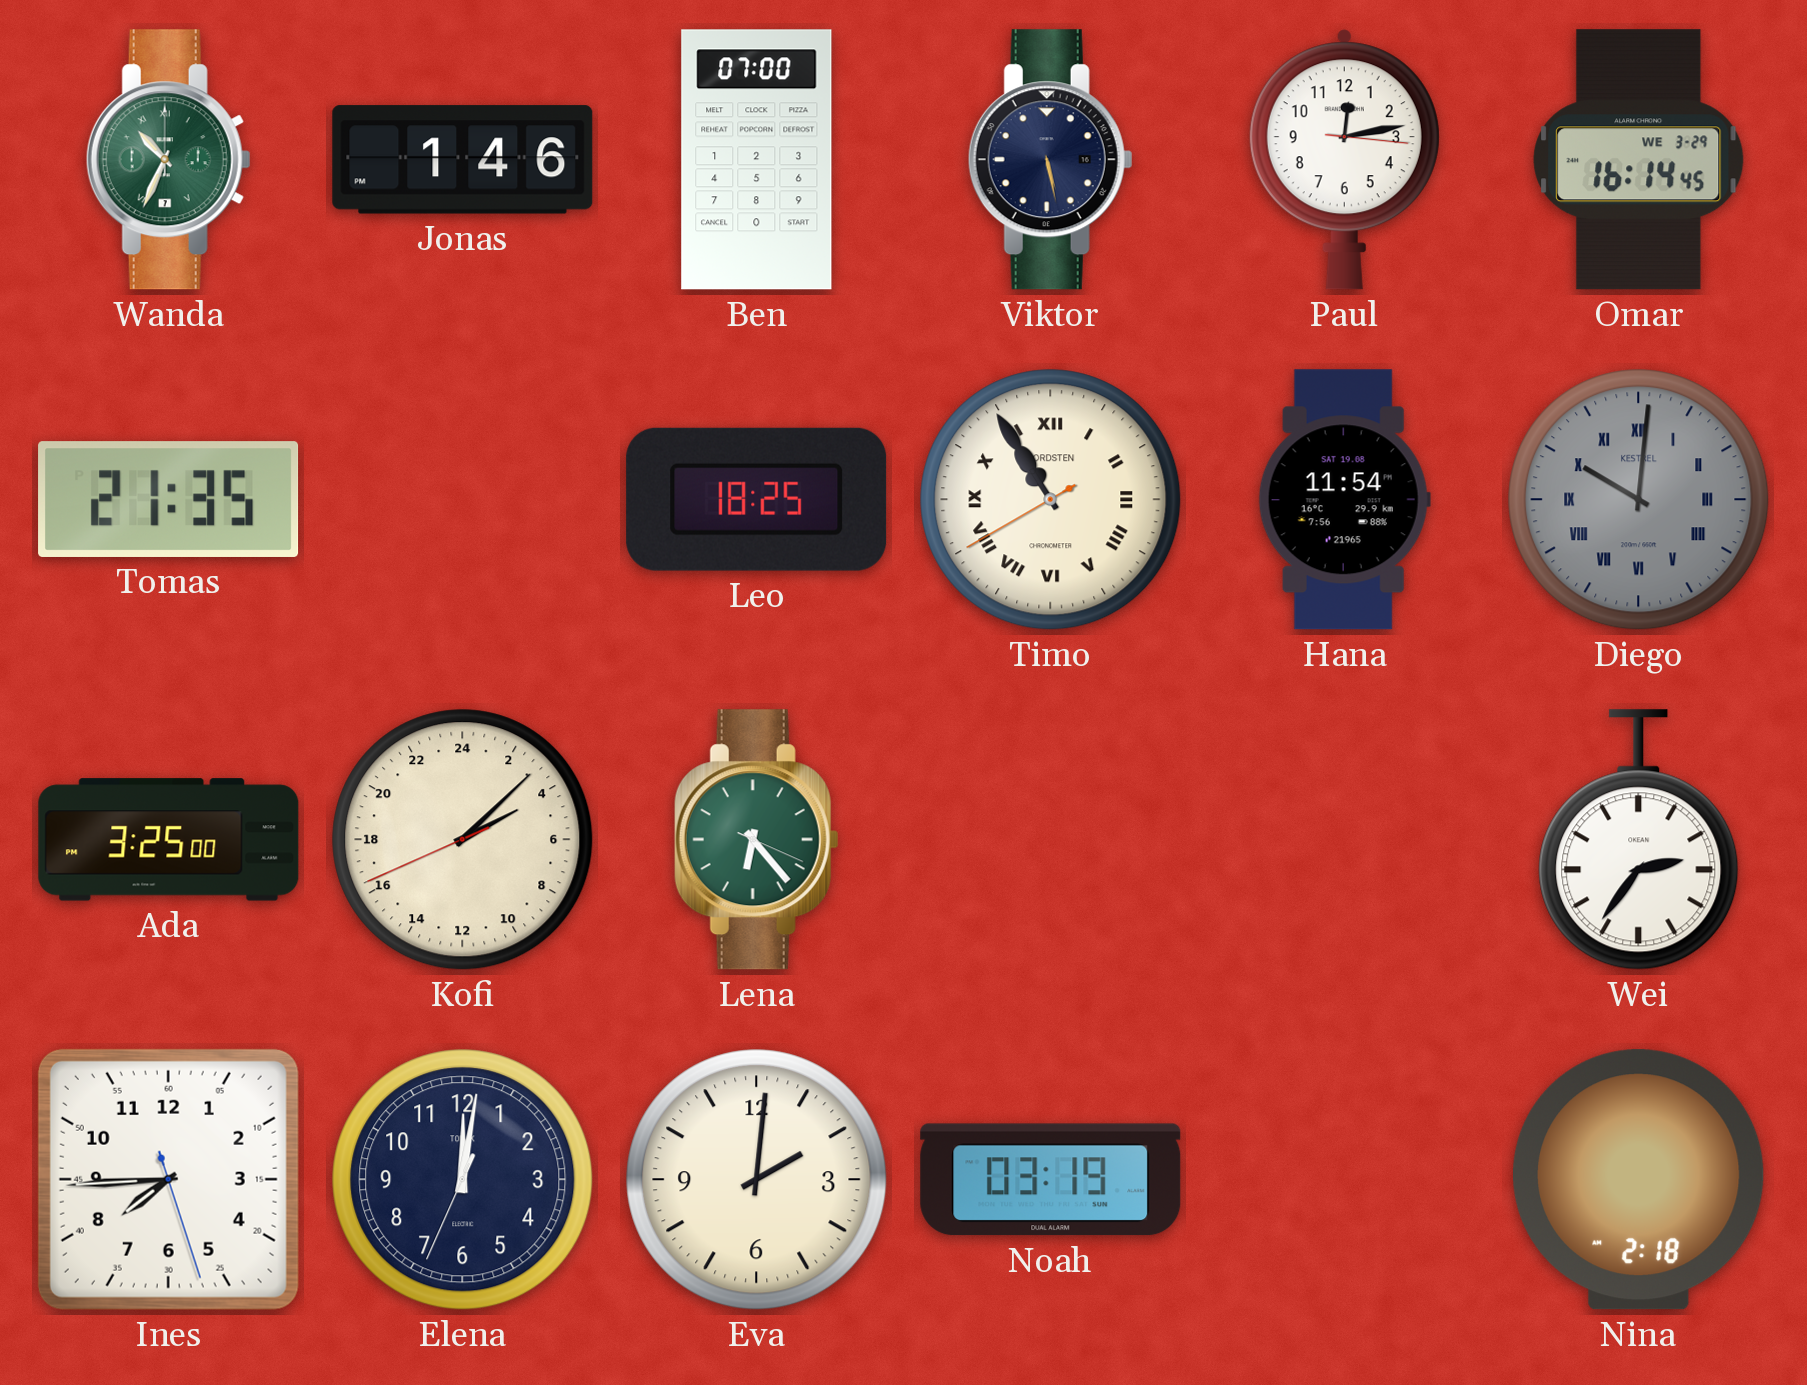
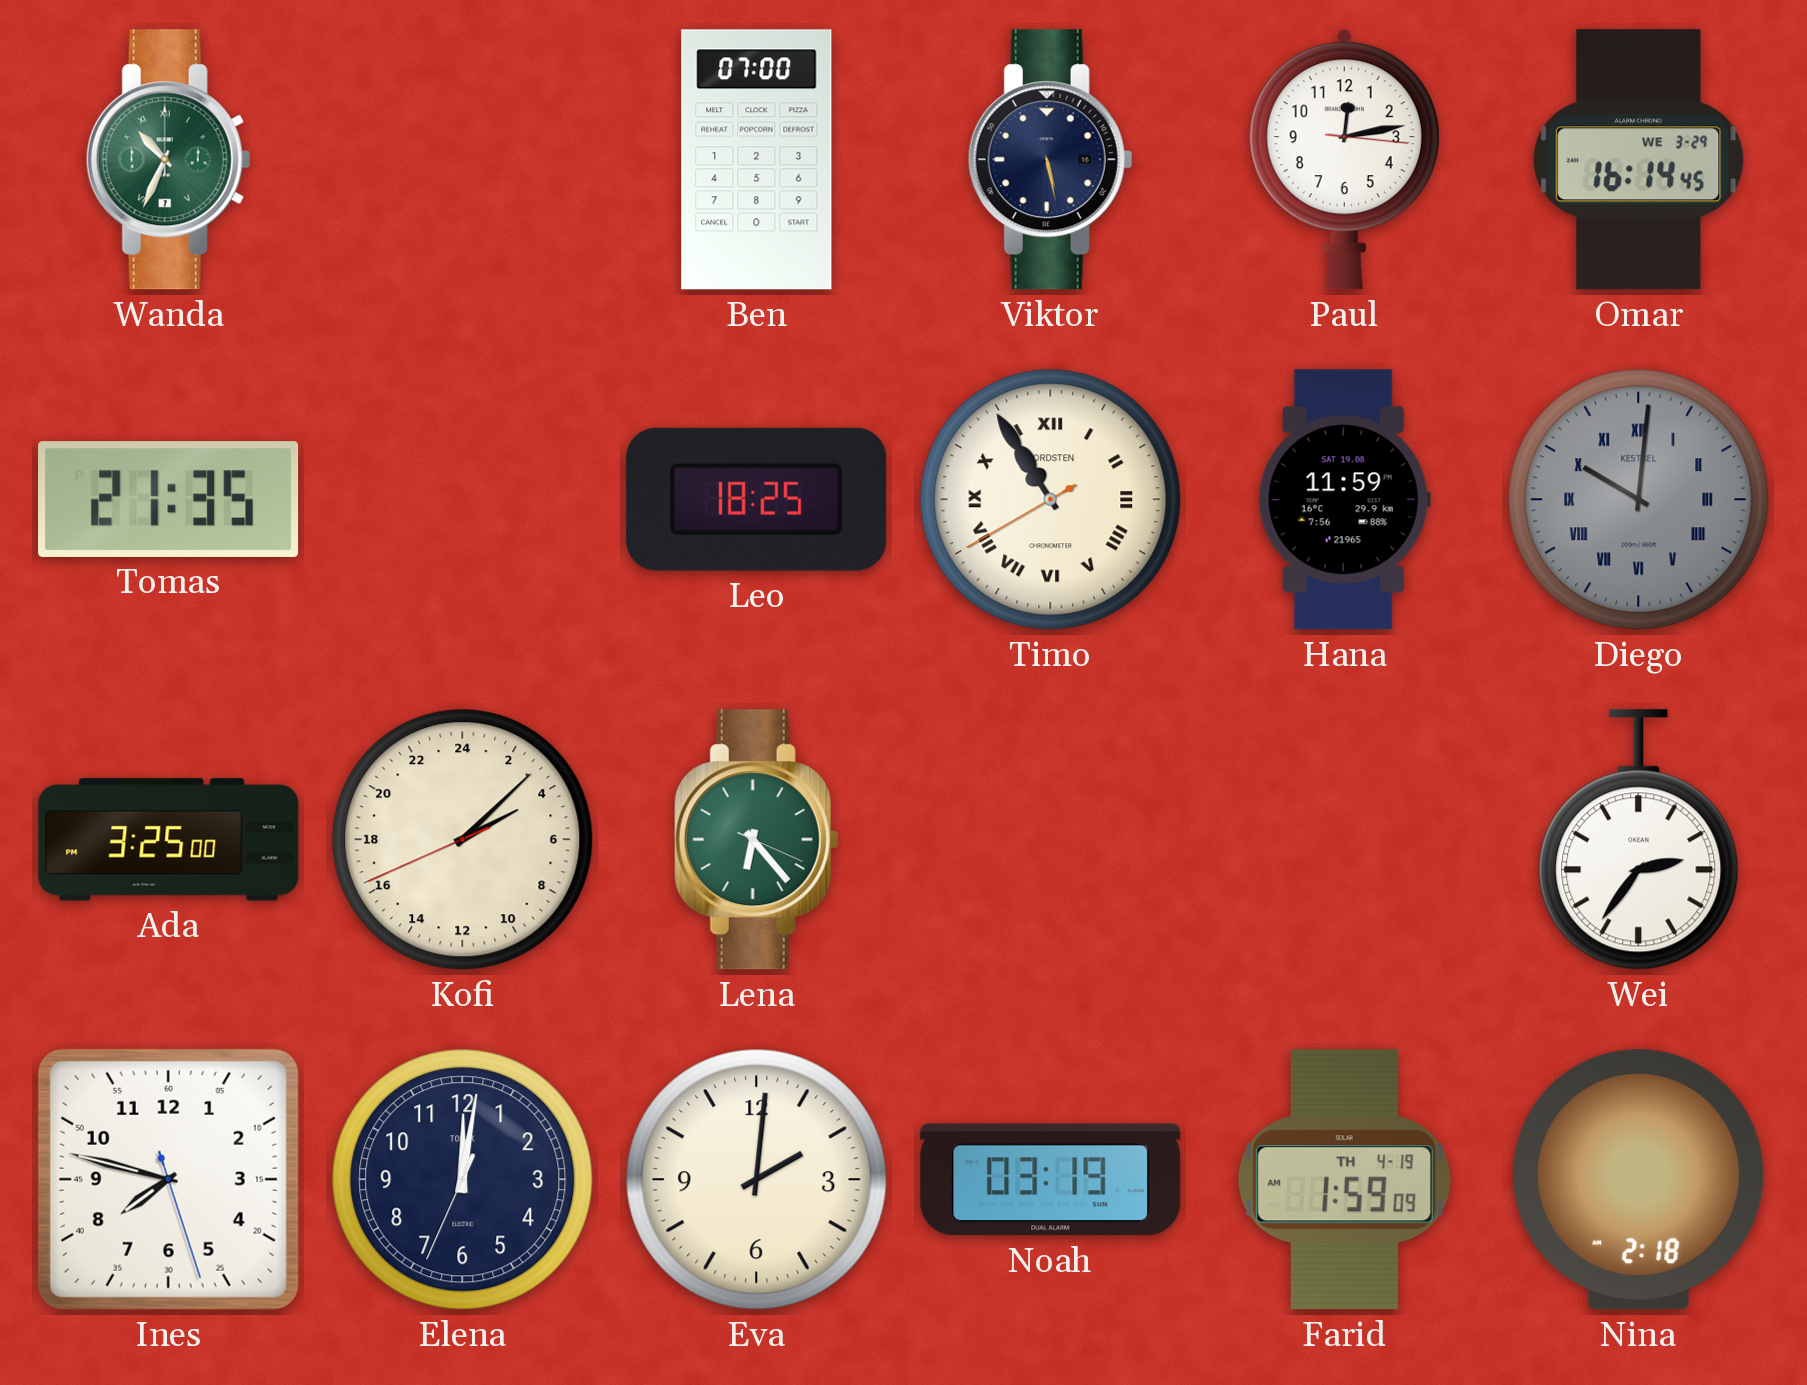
Jonas: 1:46 -> none (463, 160)
Hana: 11:54 -> 11:59 (1344, 500)
Ines: 7:44 -> 7:47 (168, 1179)
Farid: none -> 1:59 (1344, 1180)
